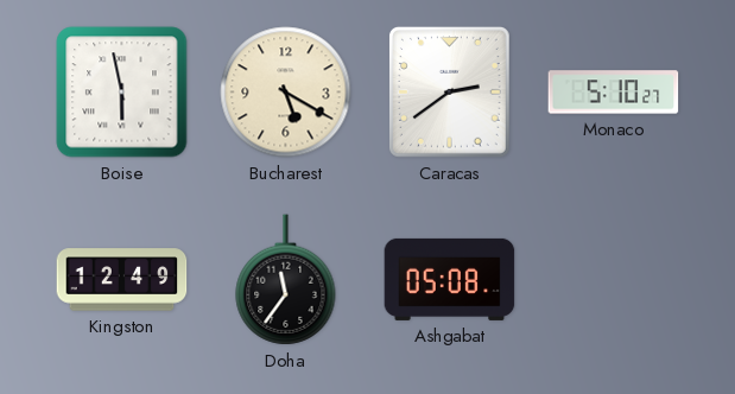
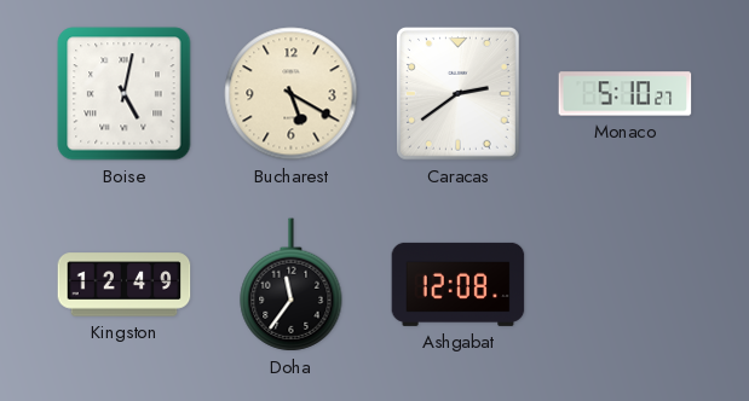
Boise: 5:58 -> 5:02 (125, 94)
Ashgabat: 05:08 -> 12:08 (459, 284)
